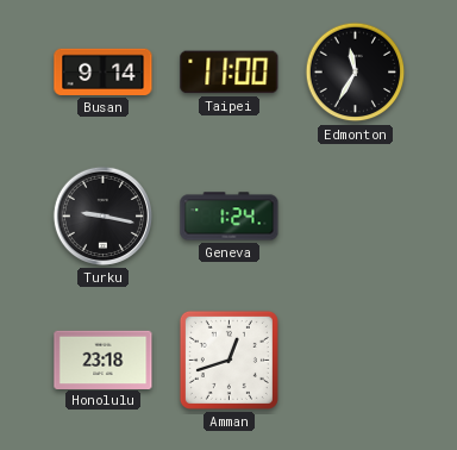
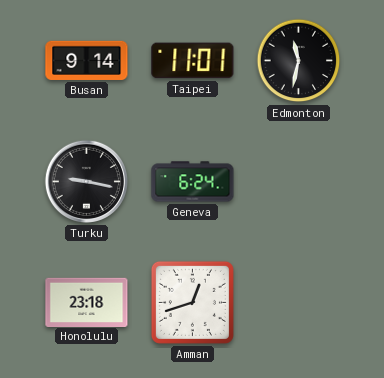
Taipei: 11:00 -> 11:01 (193, 61)
Edmonton: 11:35 -> 11:32 (299, 61)
Geneva: 1:24 -> 6:24 (193, 182)
